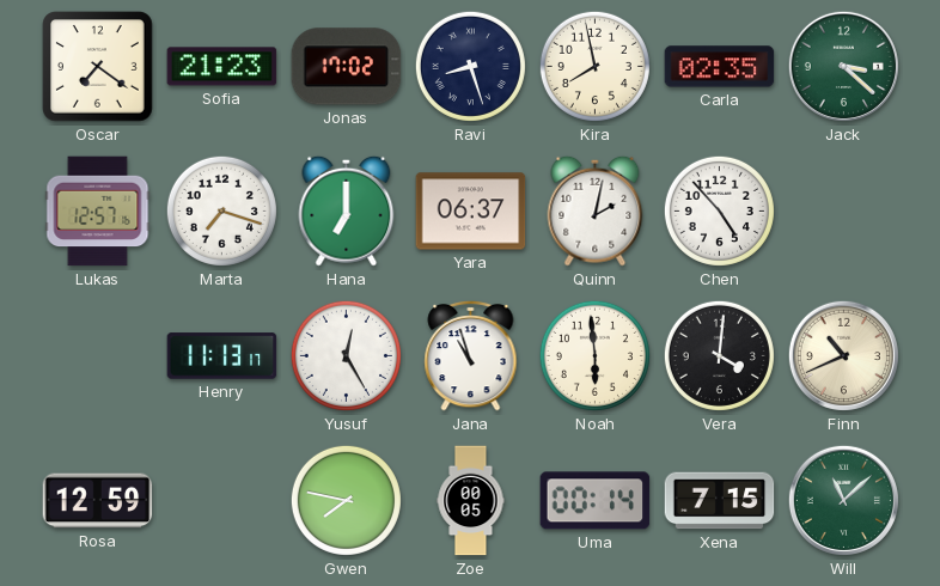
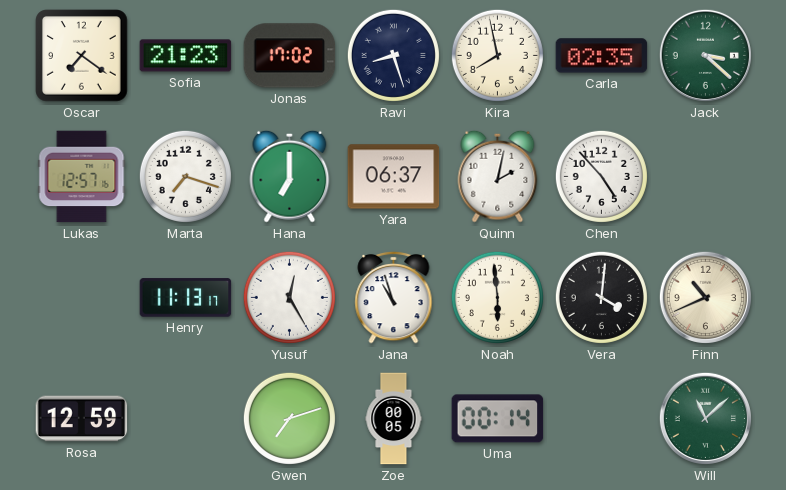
Gwen: 7:47 -> 7:12 (289, 418)
Xena: 7:15 -> none (720, 501)
